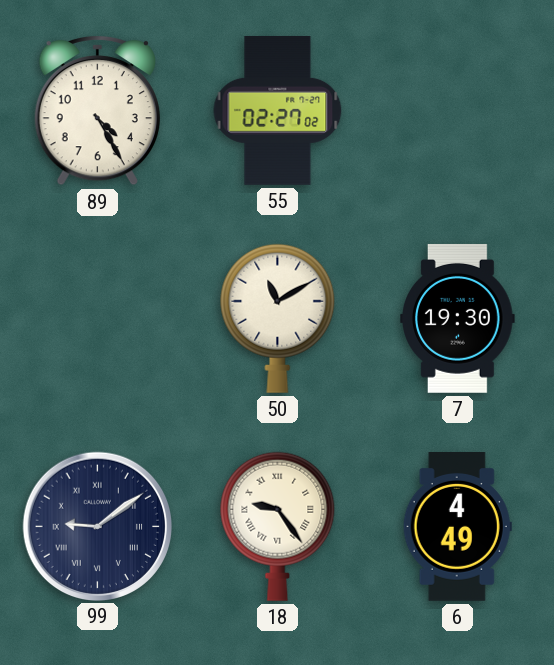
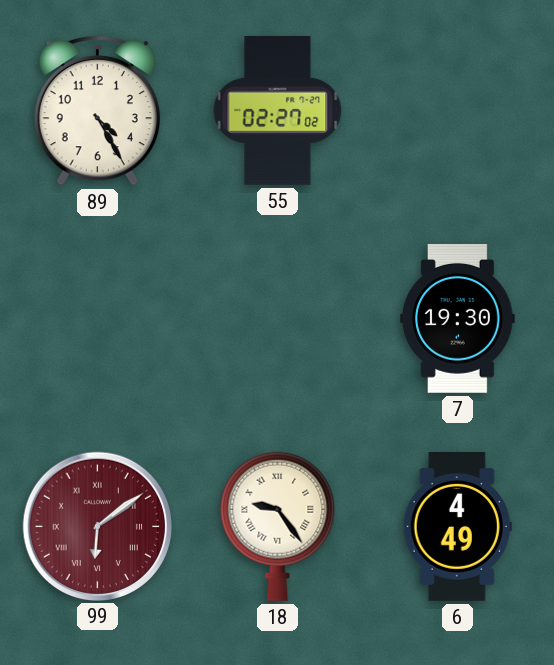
50: 11:10 -> none (278, 318)
99: 9:09 -> 6:09 (97, 526)
99 dial: navy -> burgundy (97, 526)
